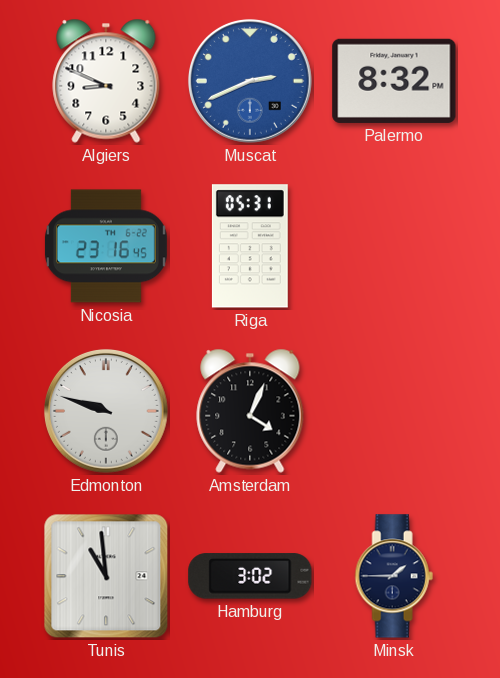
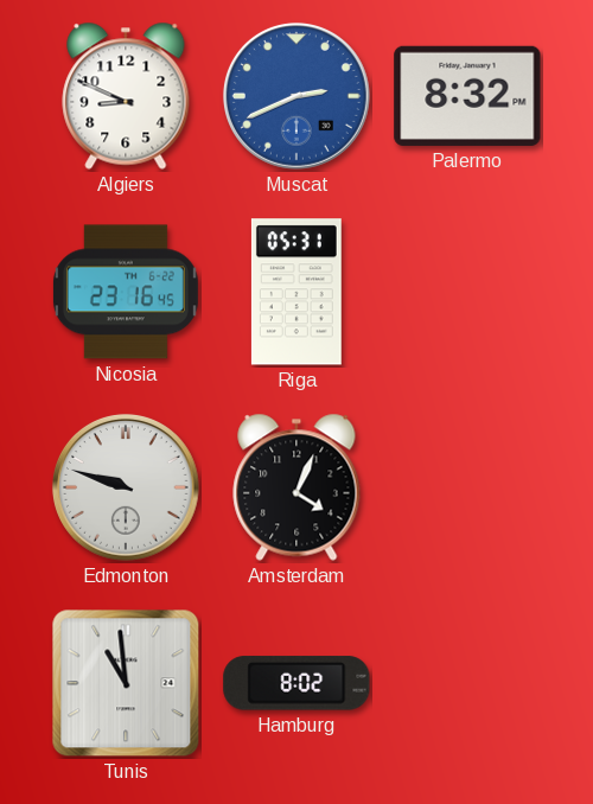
Hamburg: 3:02 -> 8:02 (296, 683)
Minsk: 1:45 -> none (394, 576)
